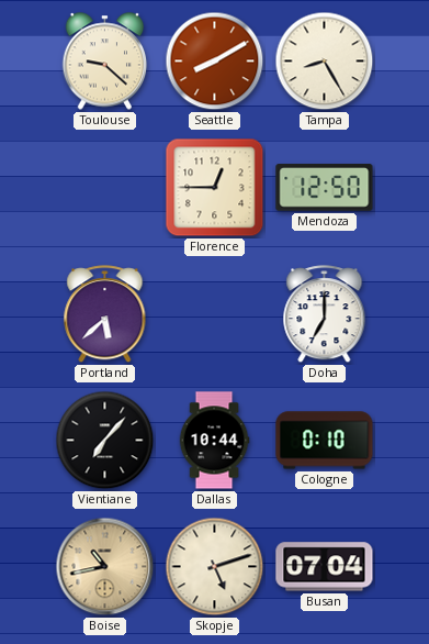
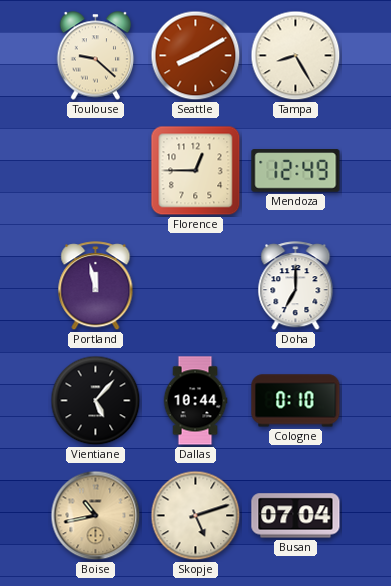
Mendoza: 12:50 -> 12:49 (296, 171)
Portland: 5:38 -> 11:58 (96, 286)
Vientiane: 7:07 -> 5:07 (96, 401)
